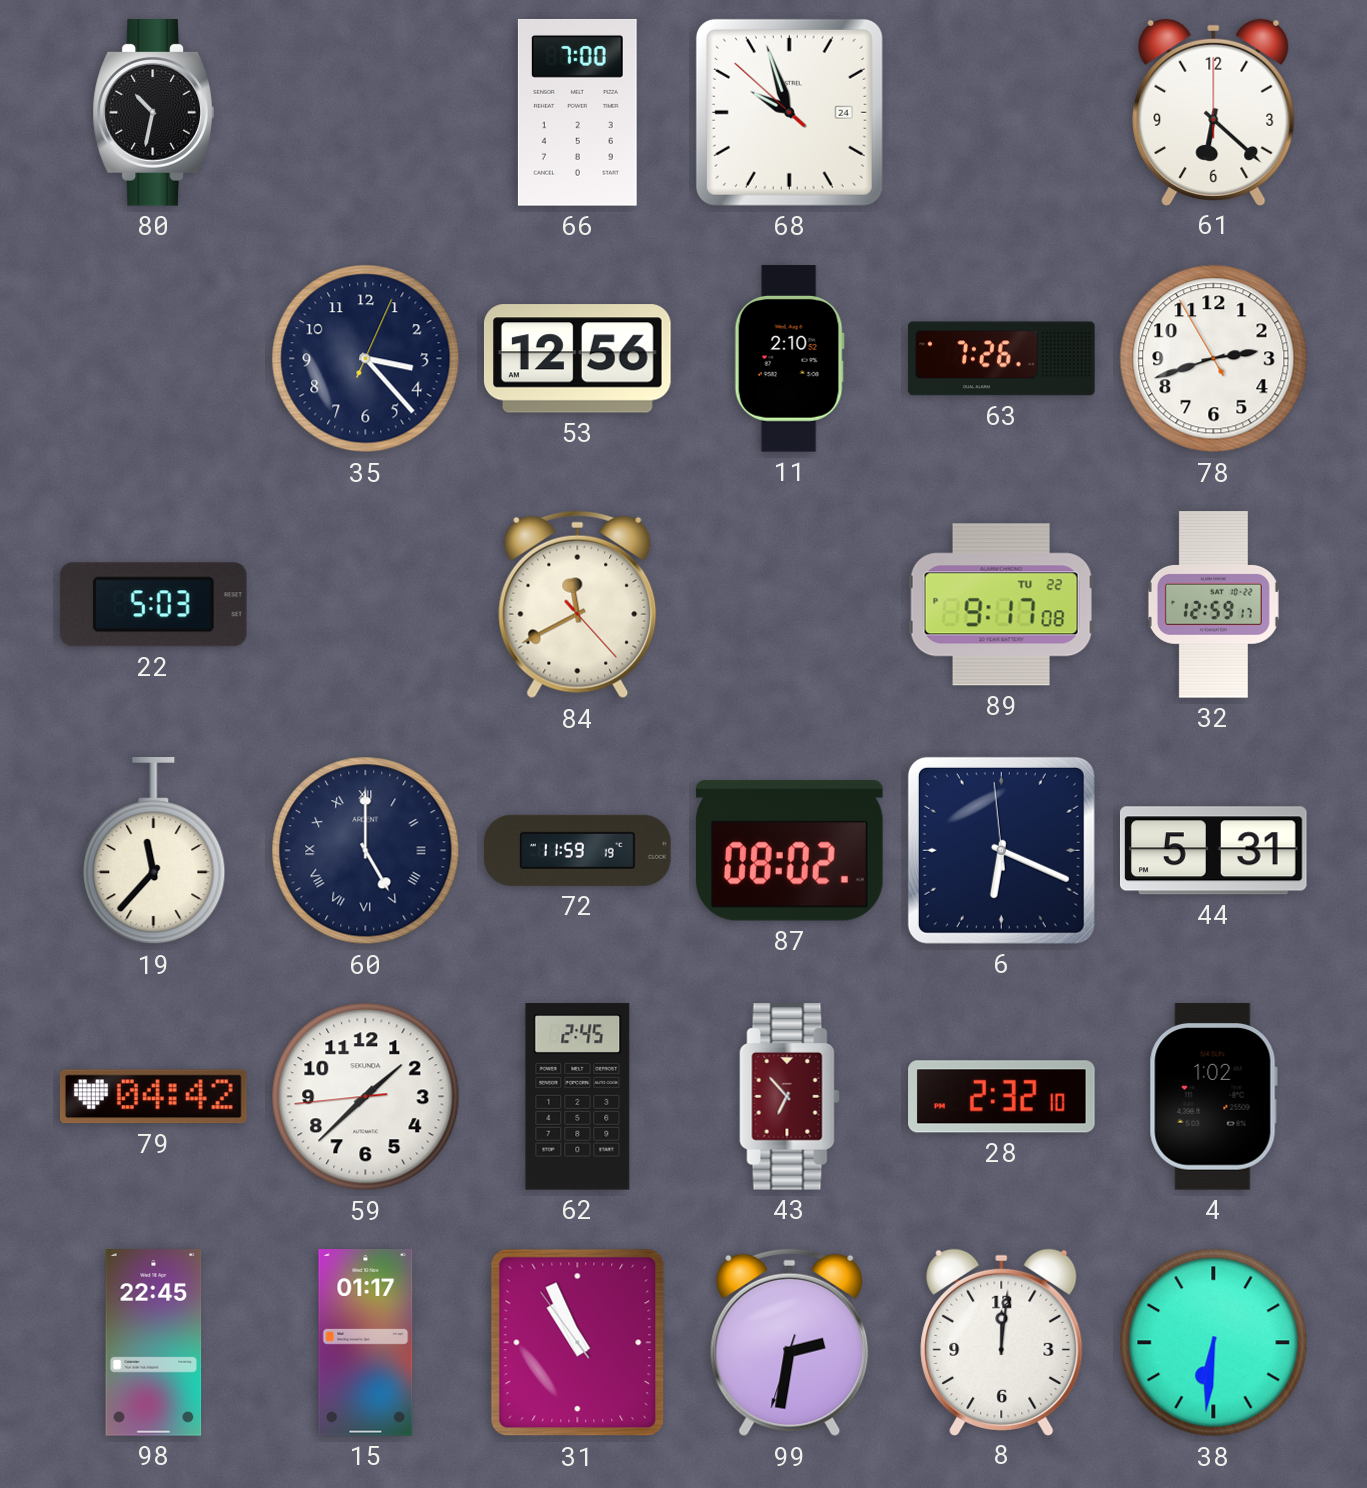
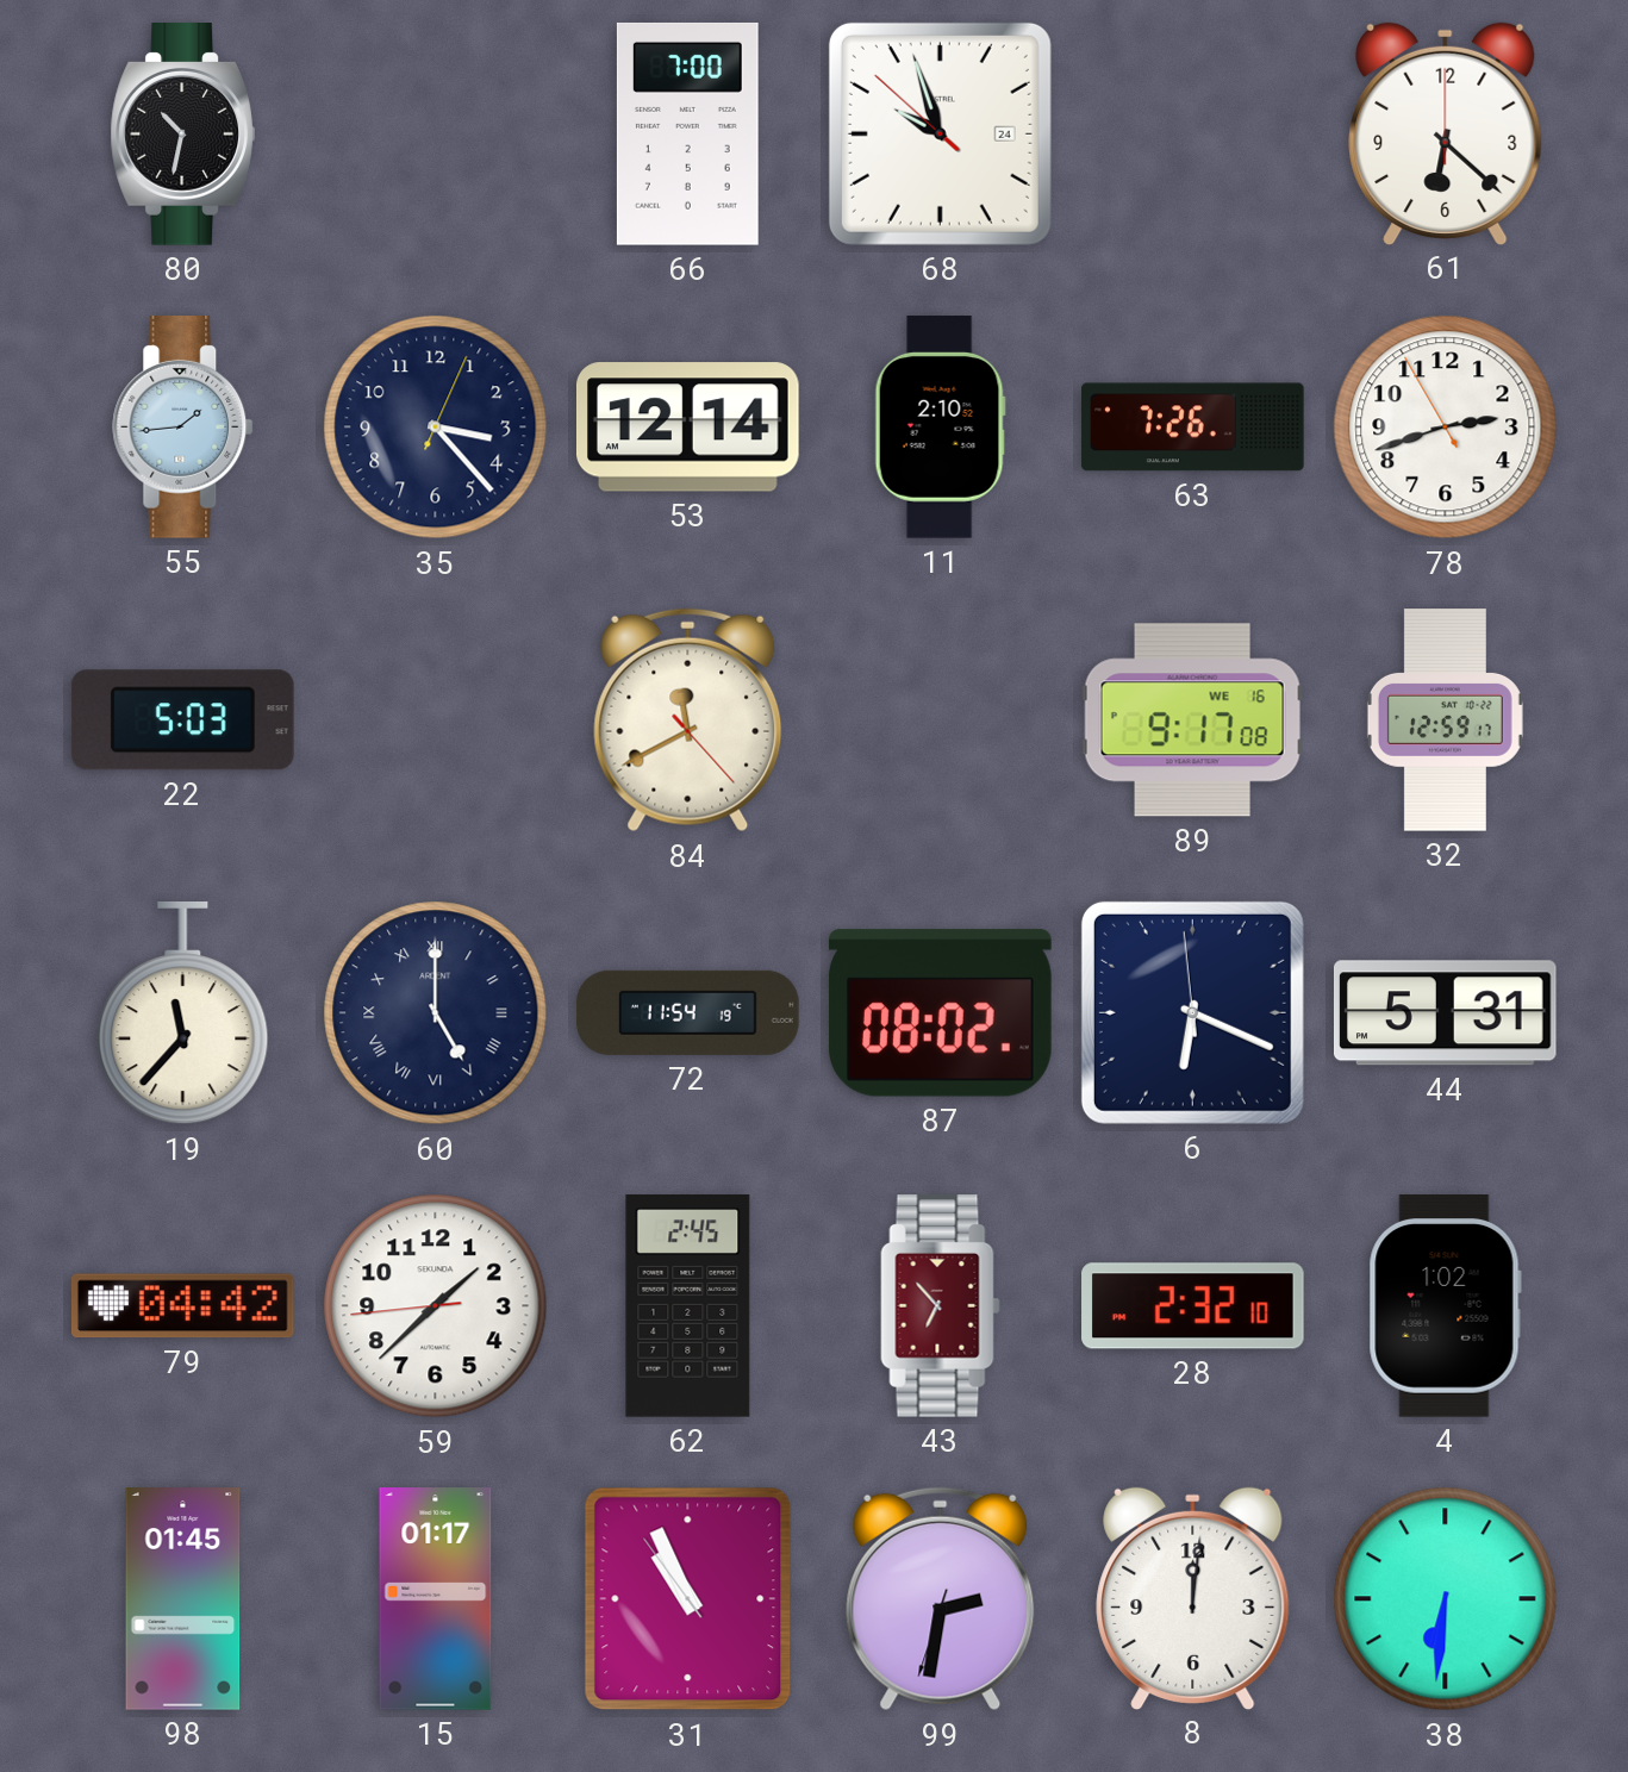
55: none -> 1:44 (183, 428)
53: 12:56 -> 12:14 (688, 428)
89 date: TU 22 -> WE 16 (1192, 720)
72: 11:59 -> 11:54 (688, 1012)
98: 22:45 -> 01:45 (183, 1599)
